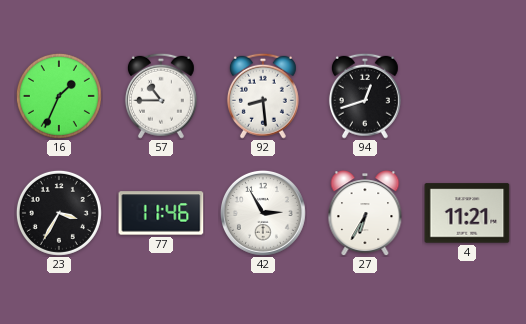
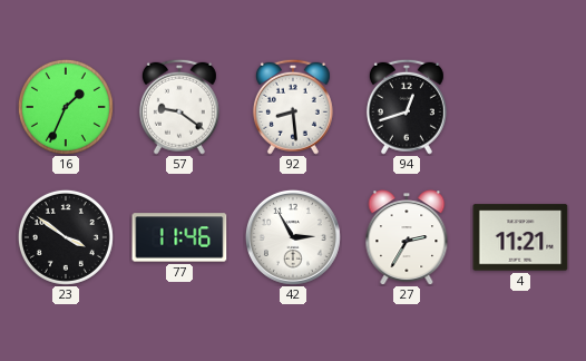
57: 10:45 -> 9:21 (179, 107)
23: 3:35 -> 3:51 (66, 237)
27: 6:35 -> 2:35 (407, 237)
